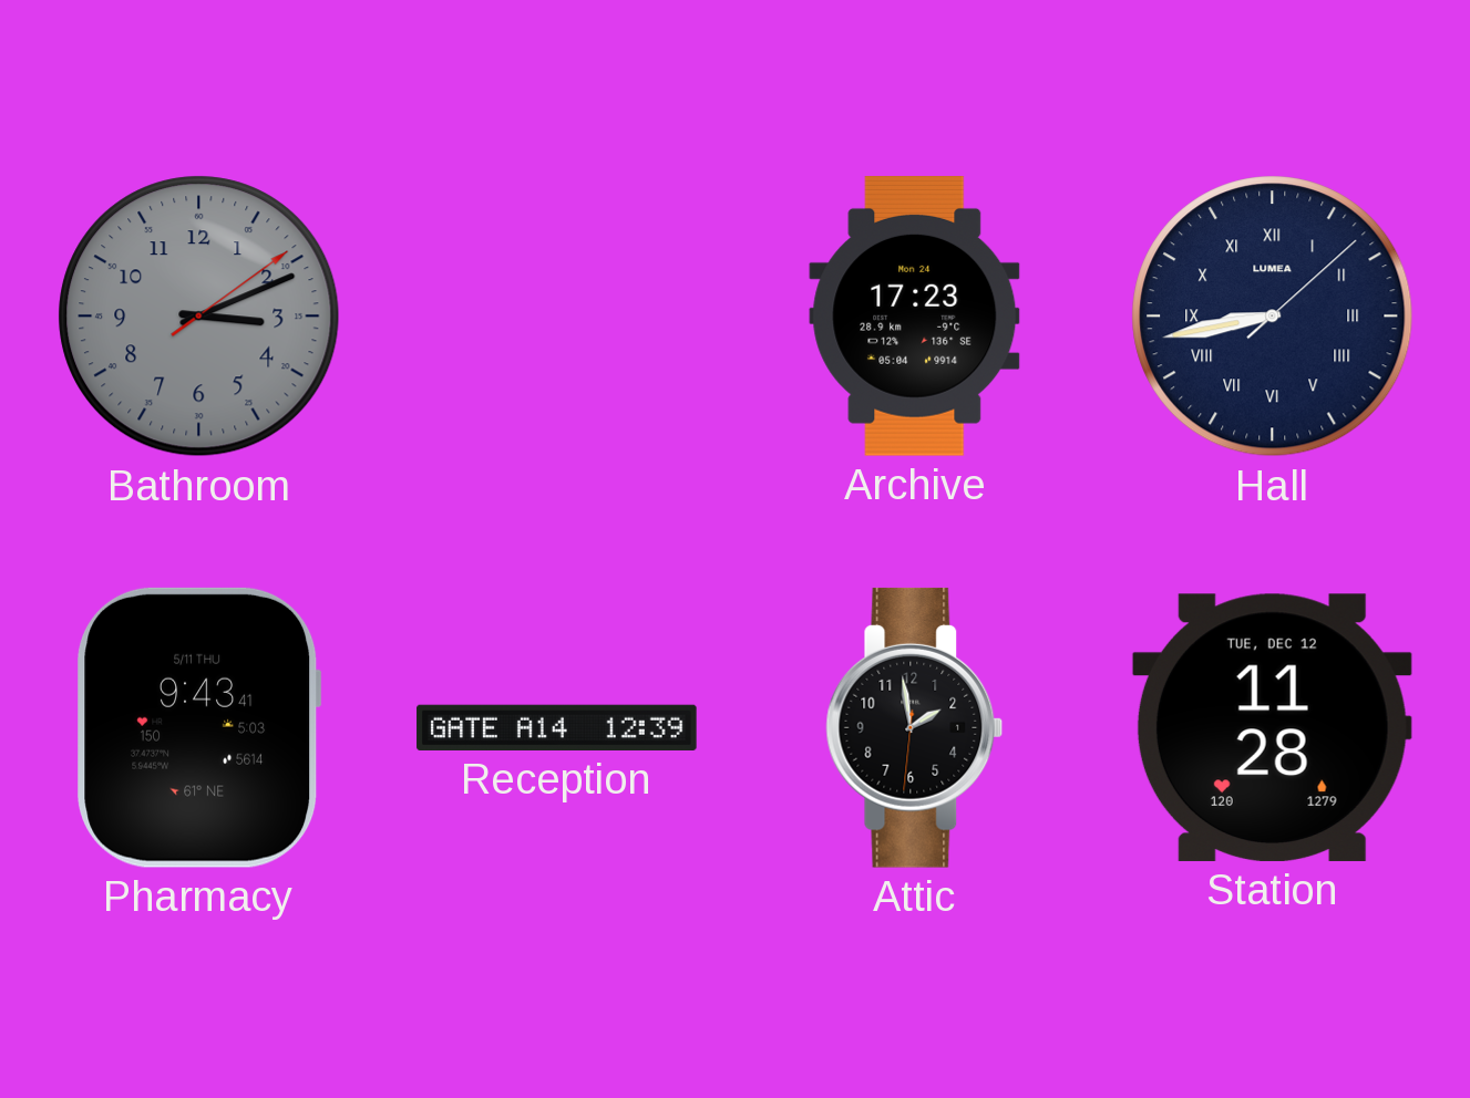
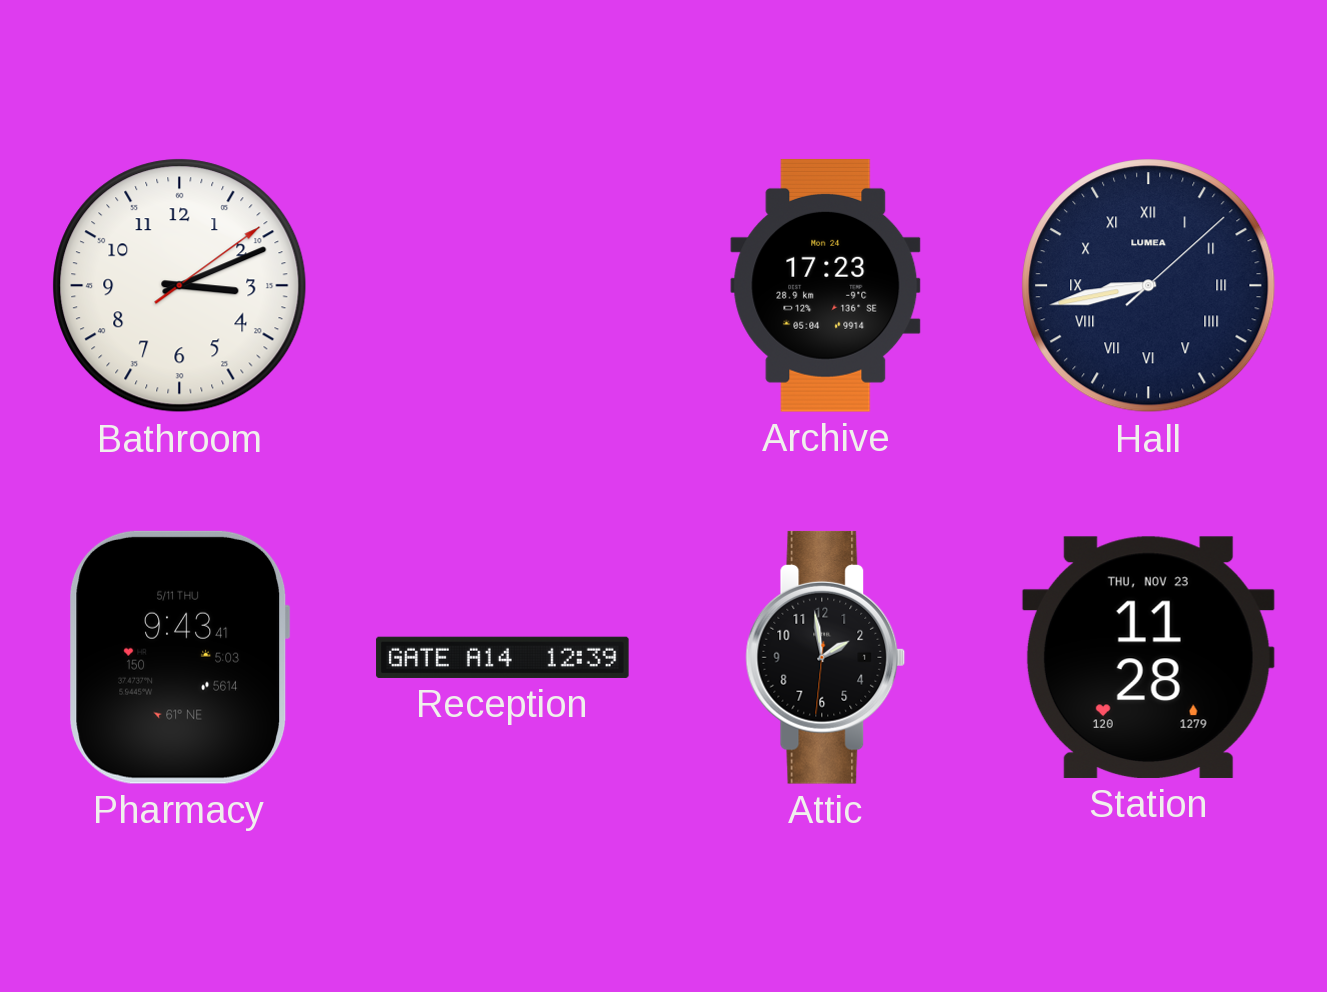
Bathroom dial: grey -> white (180, 286)
Station date: TUE, DEC 12 -> THU, NOV 23 (1148, 657)
